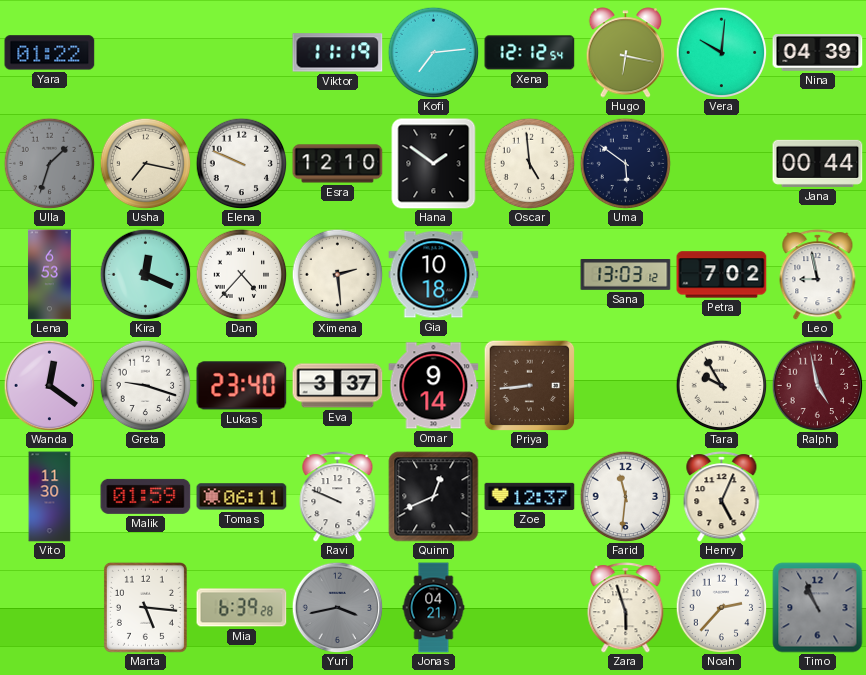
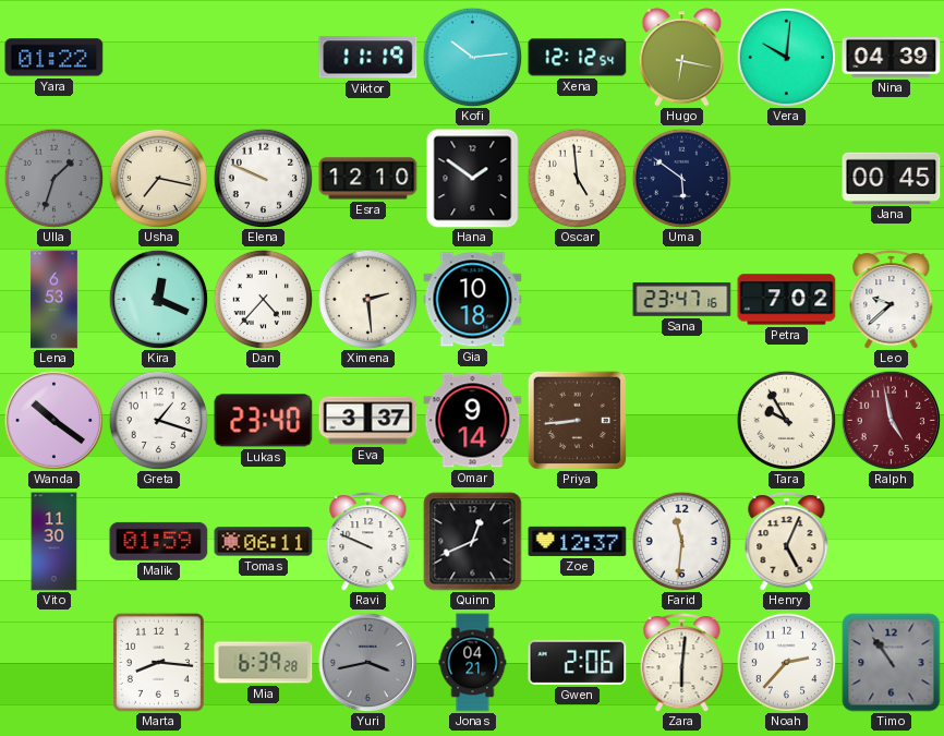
Kofi: 7:14 -> 10:14 (472, 57)
Jana: 00:44 -> 00:45 (892, 178)
Sana: 13:03 -> 23:47 (682, 300)
Leo: 8:58 -> 9:38 (892, 300)
Wanda: 12:21 -> 10:21 (53, 420)
Greta: 9:18 -> 1:18 (158, 420)
Marta: 5:16 -> 8:16 (158, 662)
Gwen: none -> 2:06 (578, 662)
Zara: 5:57 -> 6:01 (682, 663)
Timo: 10:56 -> 10:54 (892, 663)
